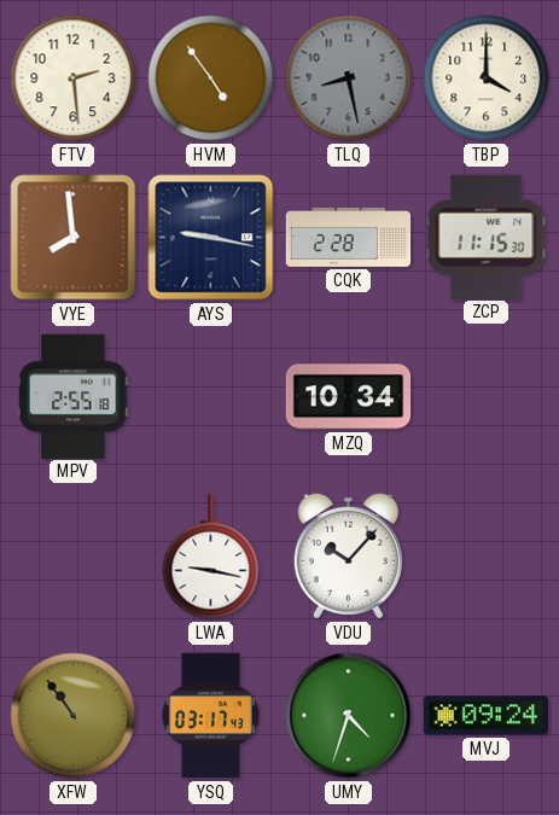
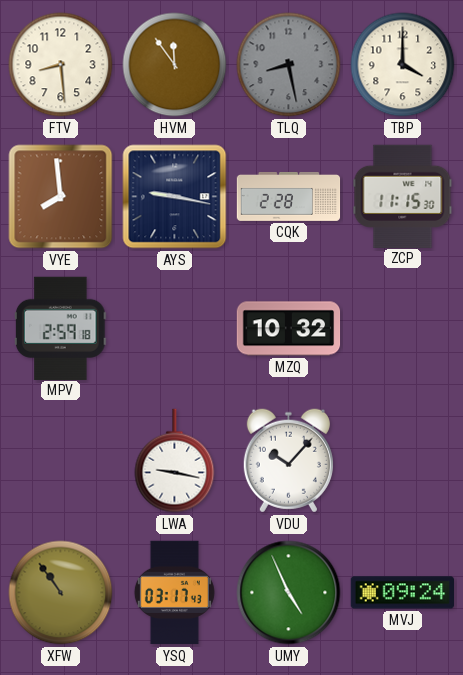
FTV: 2:29 -> 8:29 (61, 65)
HVM: 4:54 -> 11:54 (175, 65)
MPV: 2:55 -> 2:59 (61, 328)
MZQ: 10:34 -> 10:32 (289, 329)
UMY: 4:33 -> 4:56 (289, 593)
